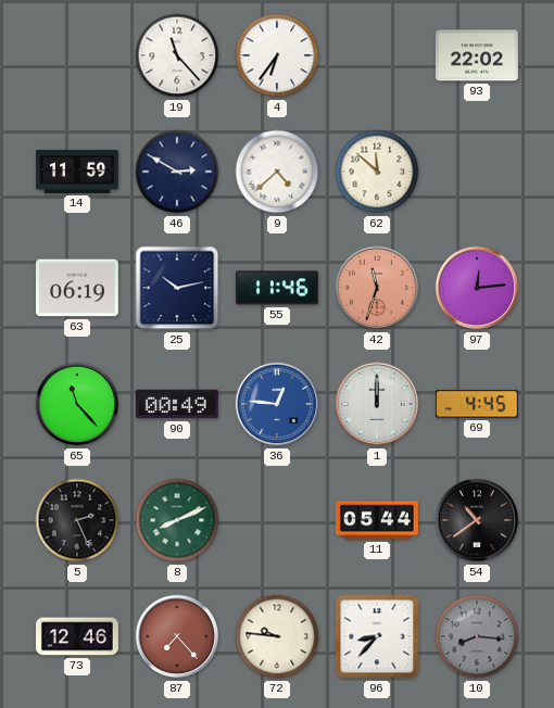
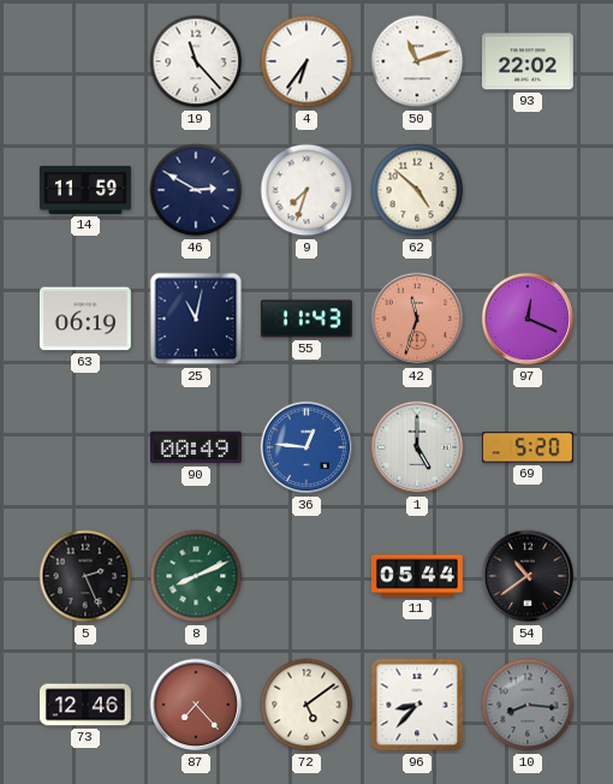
50: none -> 11:12 (417, 61)
9: 4:38 -> 7:33 (306, 190)
62: 11:52 -> 4:52 (417, 190)
25: 10:13 -> 11:02 (196, 319)
55: 11:46 -> 11:43 (306, 319)
97: 12:14 -> 12:19 (528, 319)
65: 11:23 -> none (77, 404)
1: 12:00 -> 5:00 (417, 447)
69: 4:45 -> 5:20 (528, 447)
72: 9:46 -> 5:09 (306, 705)
